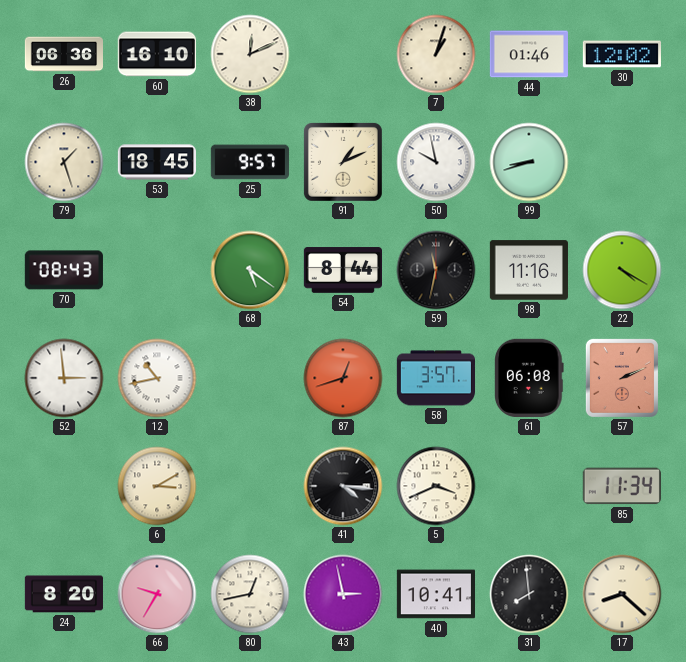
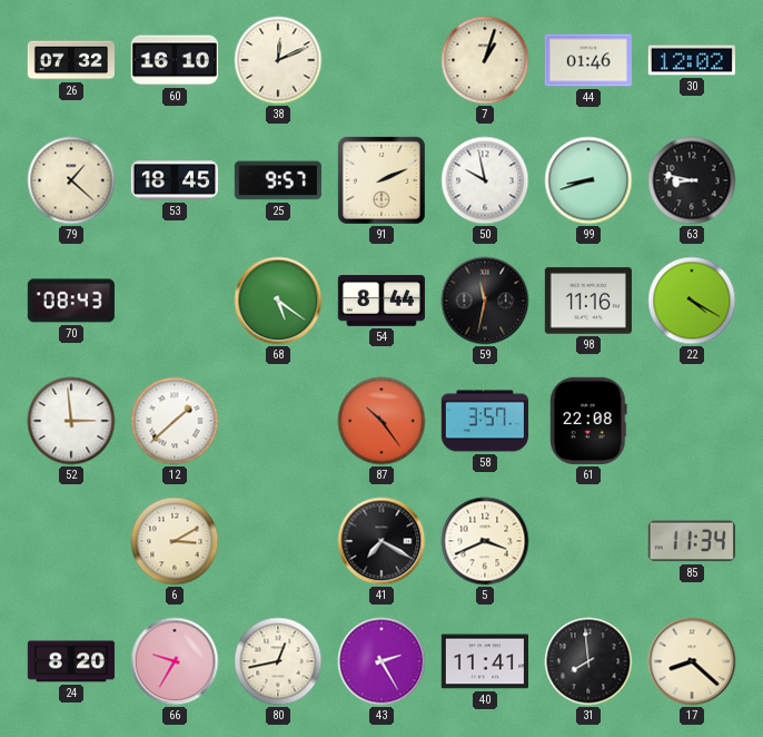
26: 06:36 -> 07:32 (70, 60)
79: 1:27 -> 1:22 (71, 180)
91: 1:11 -> 2:11 (381, 180)
63: none -> 8:47 (692, 180)
12: 10:43 -> 1:38 (175, 421)
87: 12:42 -> 10:24 (381, 421)
61: 06:08 -> 22:08 (589, 421)
57: 2:11 -> none (622, 378)
41: 4:16 -> 7:20 (381, 541)
43: 2:58 -> 2:25 (381, 661)
40: 10:41 -> 11:41 (484, 661)
